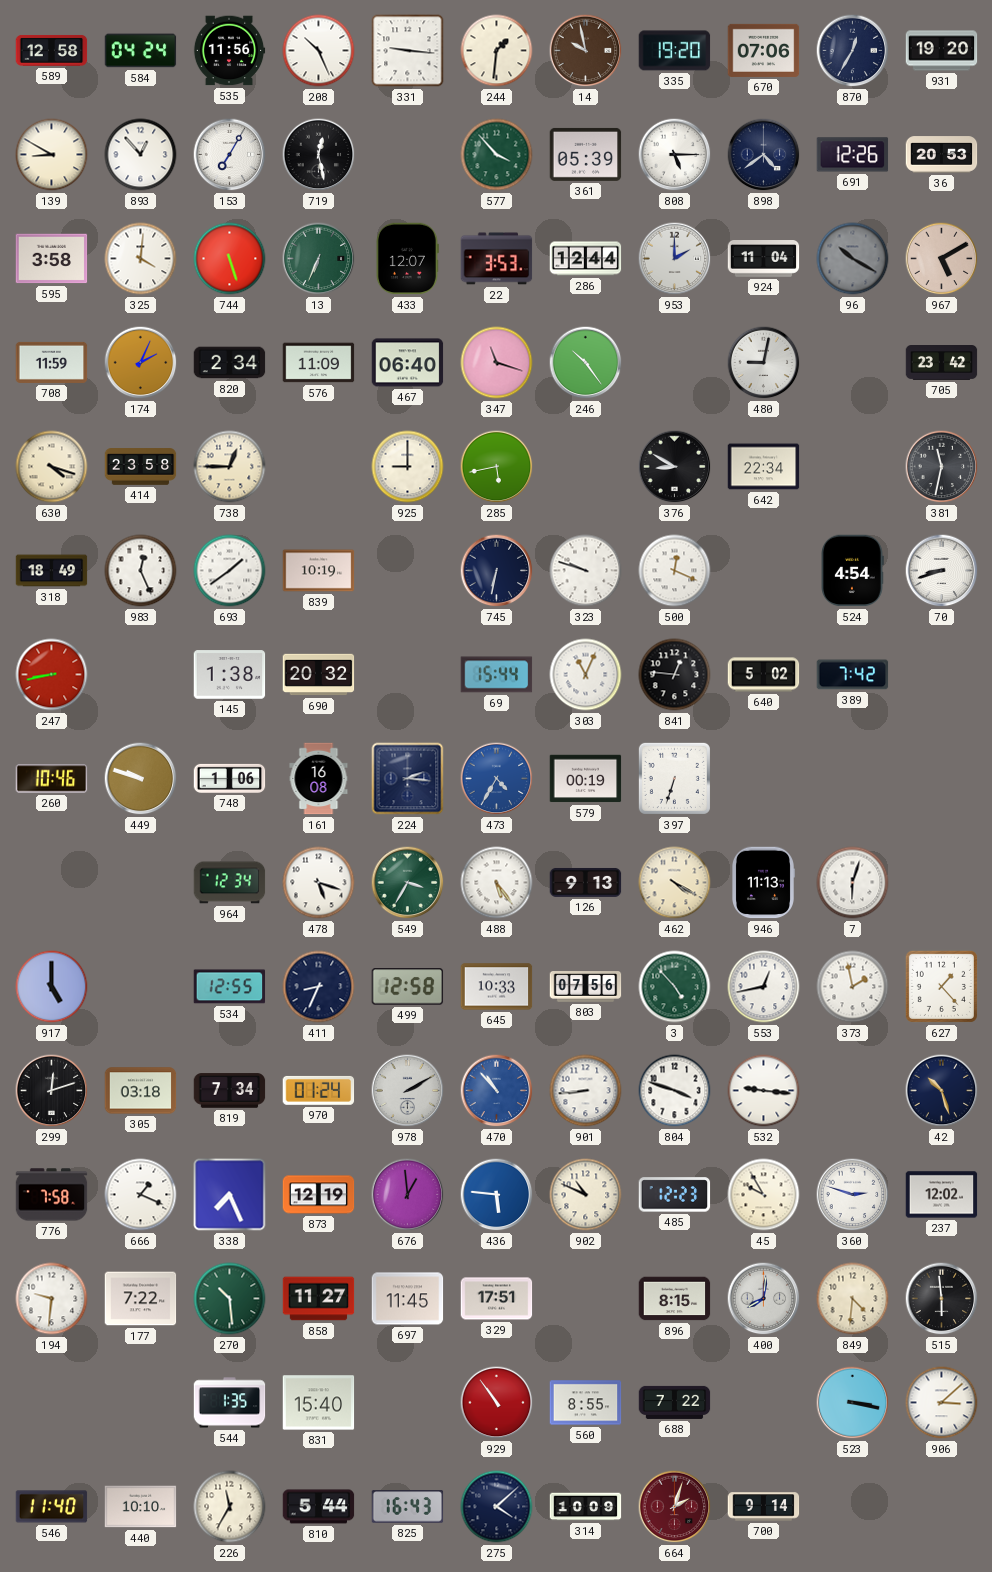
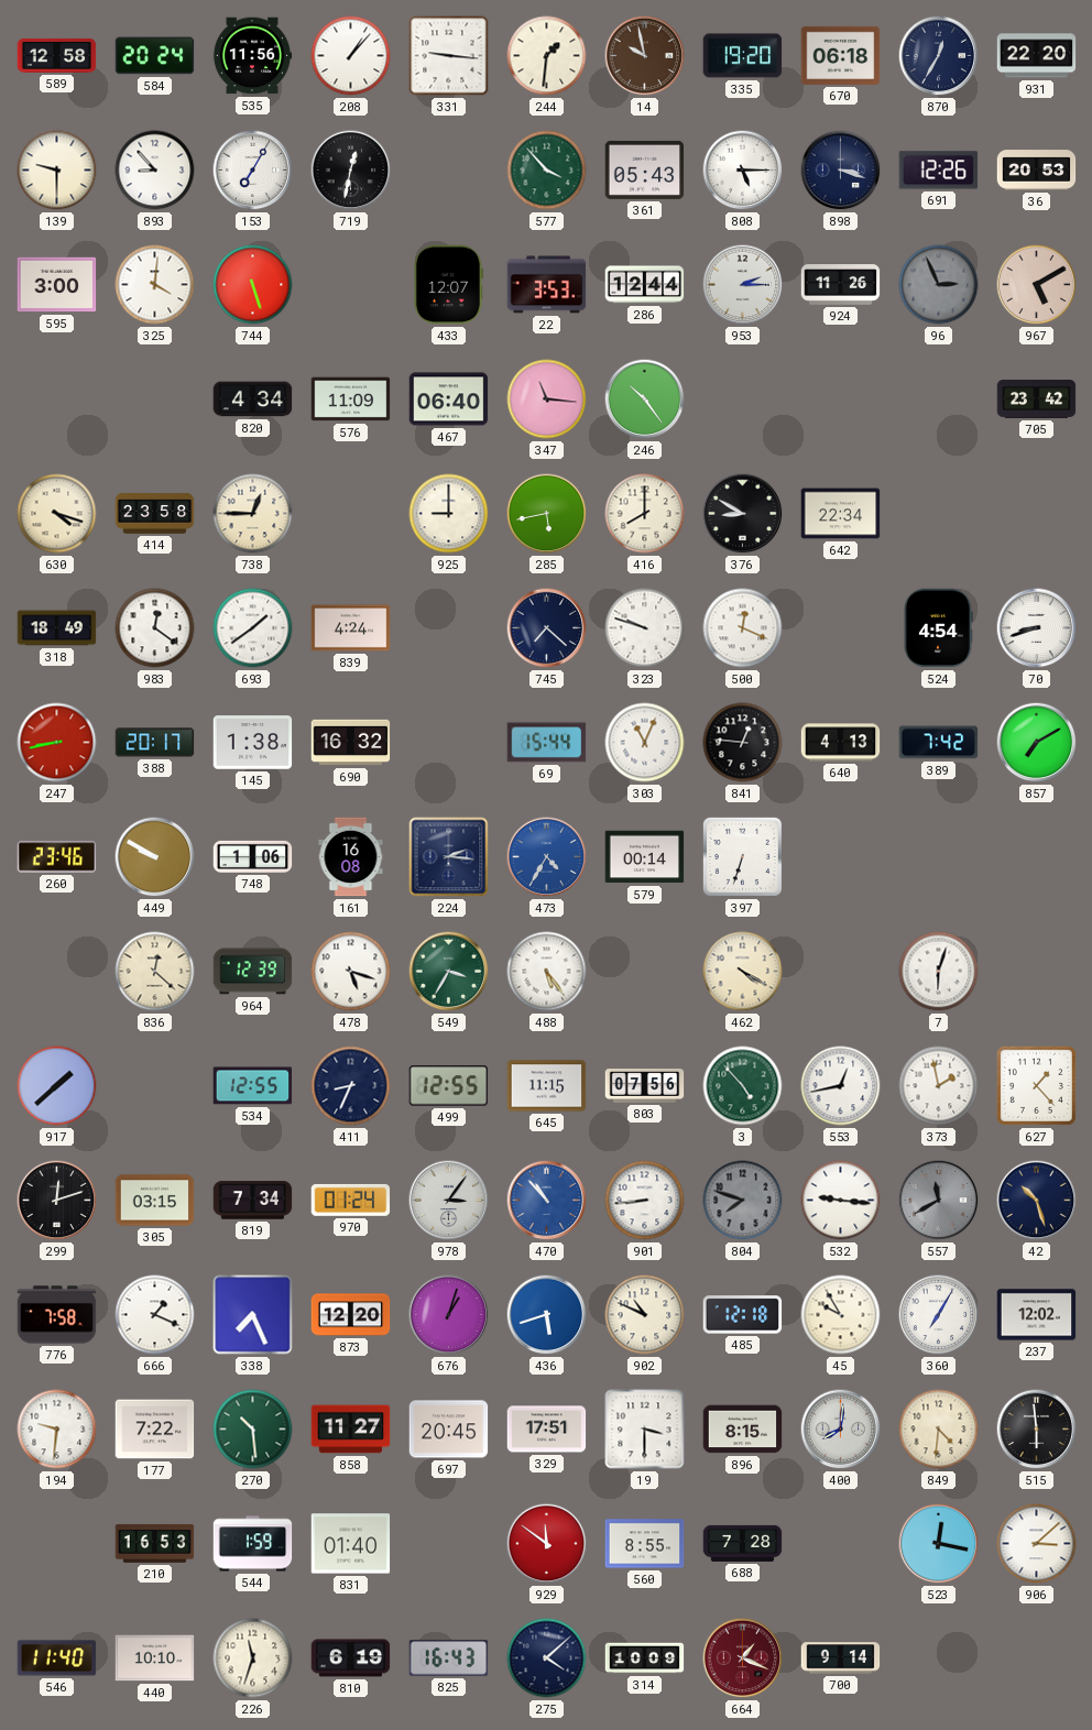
584: 04:24 -> 20:24 (155, 56)
208: 10:26 -> 1:07 (351, 56)
670: 07:06 -> 06:18 (841, 55)
931: 19:20 -> 22:20 (1037, 56)
139: 8:50 -> 9:30 (57, 171)
893: 12:53 -> 8:53 (155, 171)
719: 12:28 -> 12:32 (351, 171)
361: 05:39 -> 05:43 (645, 169)
898: 4:39 -> 3:18 (841, 171)
595: 3:58 -> 3:00 (57, 285)
13: 6:34 -> none (319, 259)
953: 2:00 -> 2:15 (743, 285)
924: 11:04 -> 11:26 (841, 285)
96: 10:20 -> 2:56 (939, 285)
708: 11:59 -> none (52, 362)
174: 2:04 -> none (141, 363)
820: 2:34 -> 4:34 (253, 399)
347: 11:18 -> 11:16 (547, 399)
480: 9:02 -> none (764, 363)
416: none -> 8:00 (645, 514)
381: 11:32 -> none (942, 467)
983: 12:26 -> 12:21 (155, 628)
839: 10:19 -> 4:24 (351, 628)
745: 6:32 -> 7:22 (547, 628)
388: none -> 20:17 (155, 743)
690: 20:32 -> 16:32 (351, 743)
640: 5:02 -> 4:13 (841, 743)
857: none -> 7:10 (1037, 743)
260: 10:46 -> 23:46 (57, 857)
449: 9:48 -> 9:50 (155, 857)
579: 00:19 -> 00:14 (645, 857)
836: none -> 12:22 (155, 972)
964: 12:34 -> 12:39 (253, 972)
126: 9:13 -> none (586, 882)
946: 11:13 -> none (764, 883)
917: 5:00 -> 1:38 (57, 1086)
499: 12:58 -> 12:55 (449, 1086)
645: 10:33 -> 11:15 (547, 1086)
305: 03:18 -> 03:15 (155, 1201)
978: 2:10 -> 3:06 (449, 1201)
804: 3:48 -> 7:48 (743, 1201)
804 dial: white -> grey (743, 1201)
557: none -> 11:40 (939, 1201)
873: 12:19 -> 12:20 (351, 1315)
676: 12:59 -> 1:03 (449, 1315)
436: 5:46 -> 5:42 (547, 1315)
485: 12:23 -> 12:18 (743, 1315)
360: 2:48 -> 7:05 (939, 1315)
697: 11:45 -> 20:45 (449, 1430)
19: none -> 3:30 (645, 1430)
210: none -> 16:53 (155, 1543)
544: 1:35 -> 1:59 (253, 1544)
831: 15:40 -> 01:40 (351, 1544)
929: 10:54 -> 11:51 (547, 1544)
688: 7:22 -> 7:28 (743, 1543)
523: 3:17 -> 12:17 (939, 1544)
226: 11:35 -> 11:33 (253, 1658)
810: 5:44 -> 6:19 (351, 1658)
664: 2:03 -> 1:19 (743, 1658)
